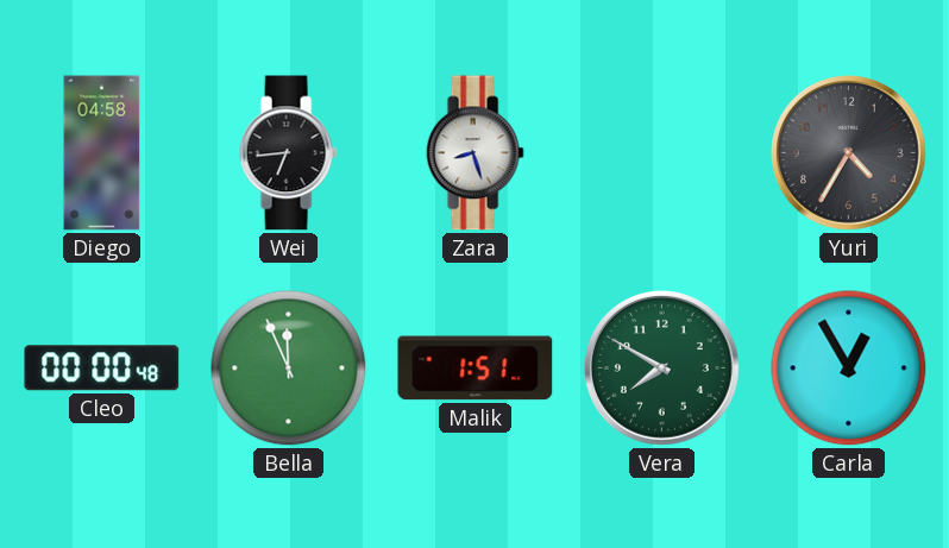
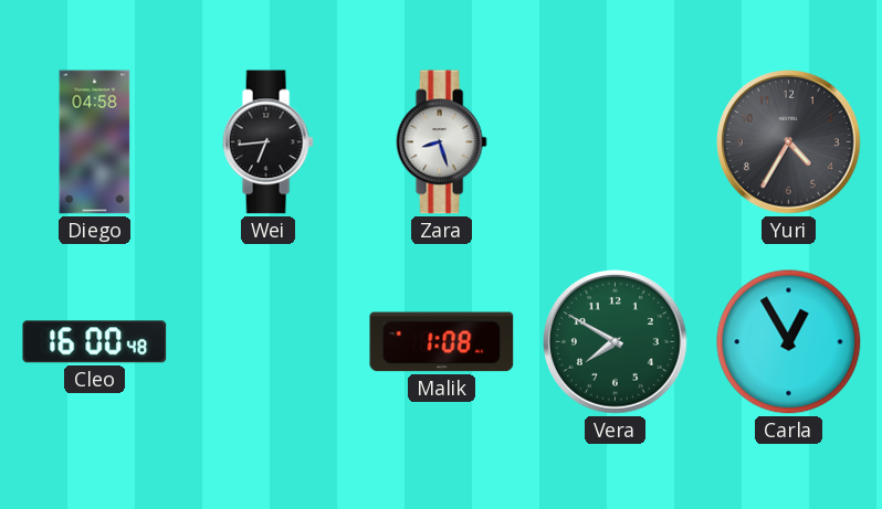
Cleo: 00:00 -> 16:00 (95, 342)
Bella: 11:56 -> none (289, 369)
Malik: 1:51 -> 1:08 (442, 342)
